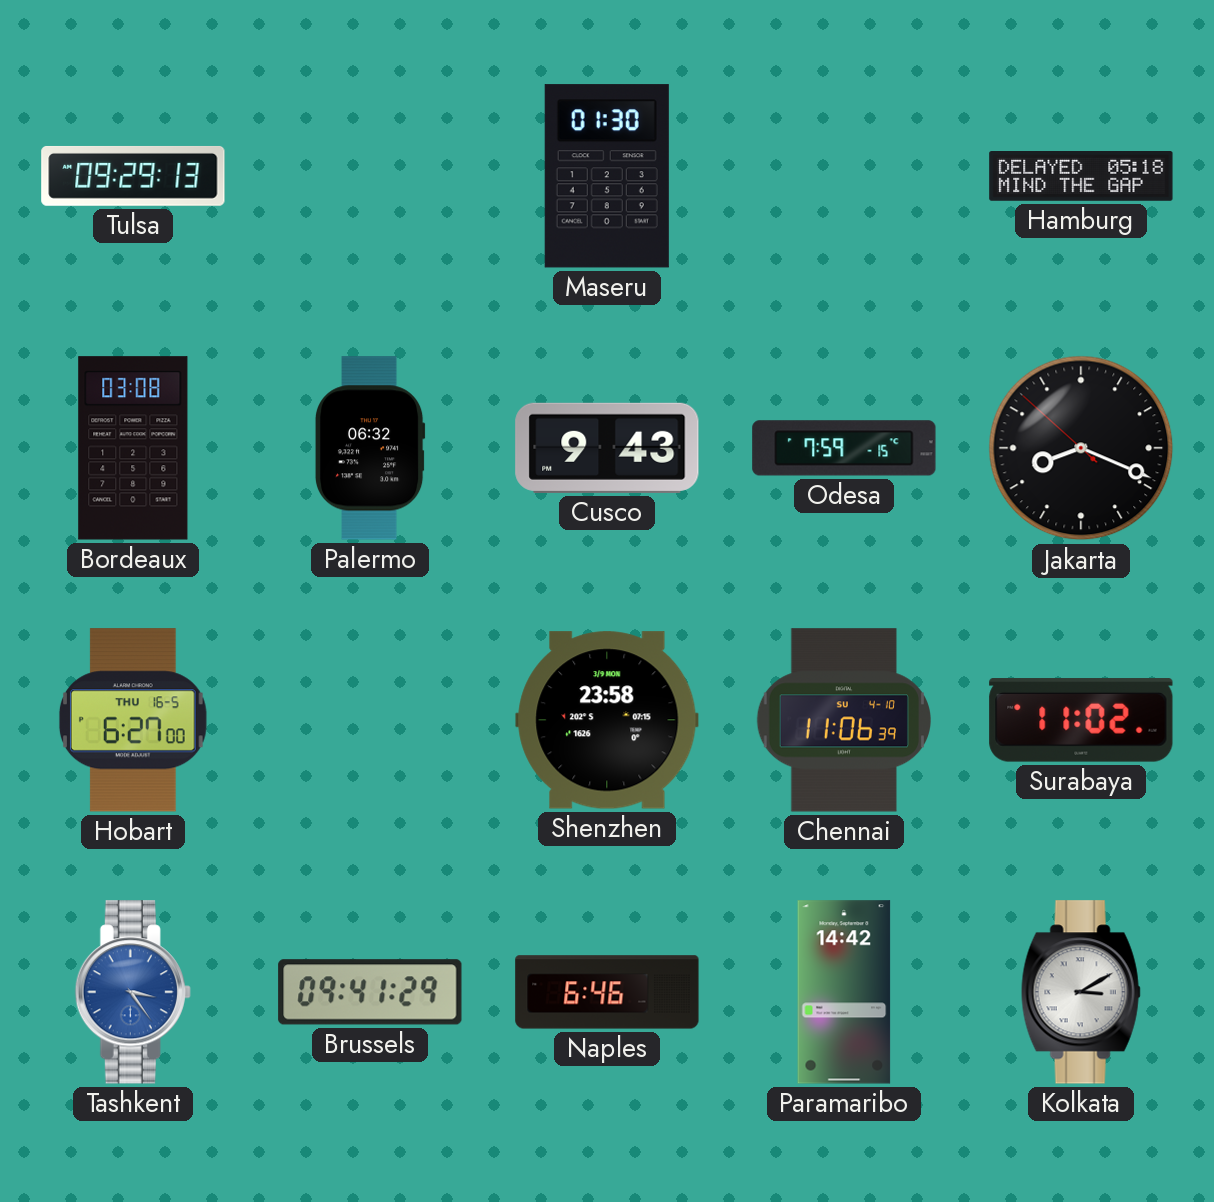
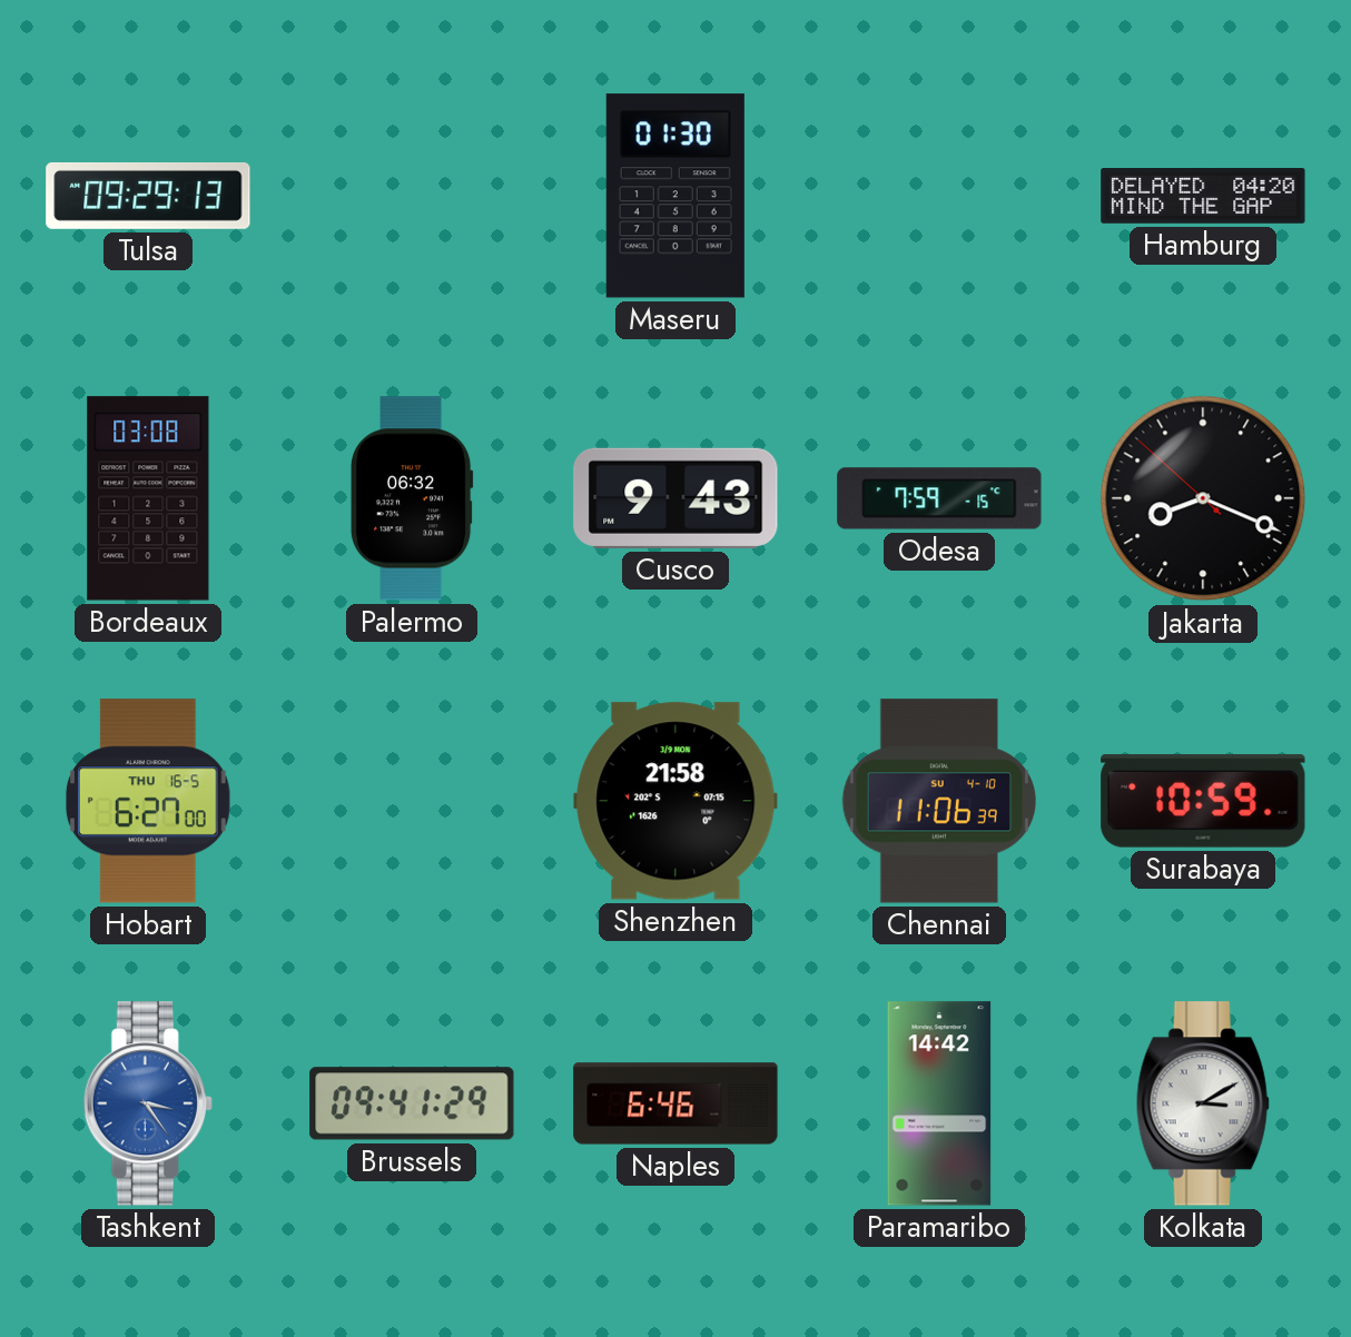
Hamburg: 05:18 -> 04:20 (1203, 197)
Shenzhen: 23:58 -> 21:58 (675, 801)
Surabaya: 11:02 -> 10:59 (1203, 801)
